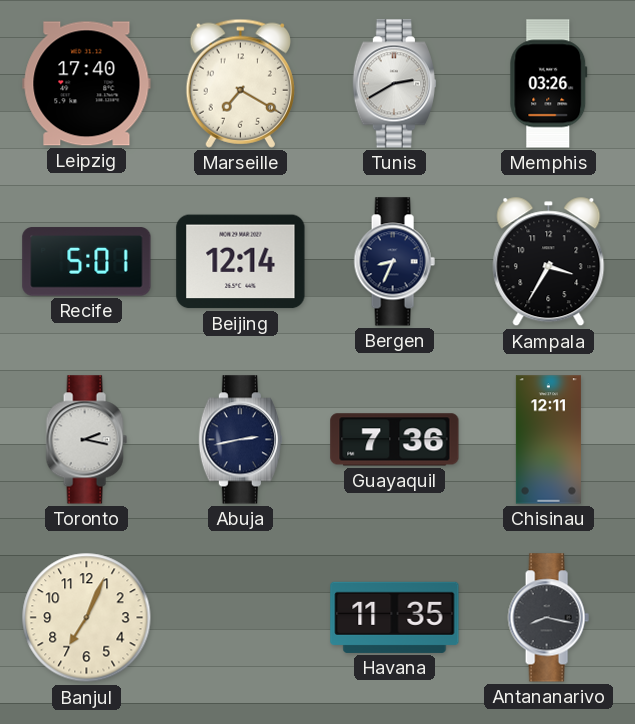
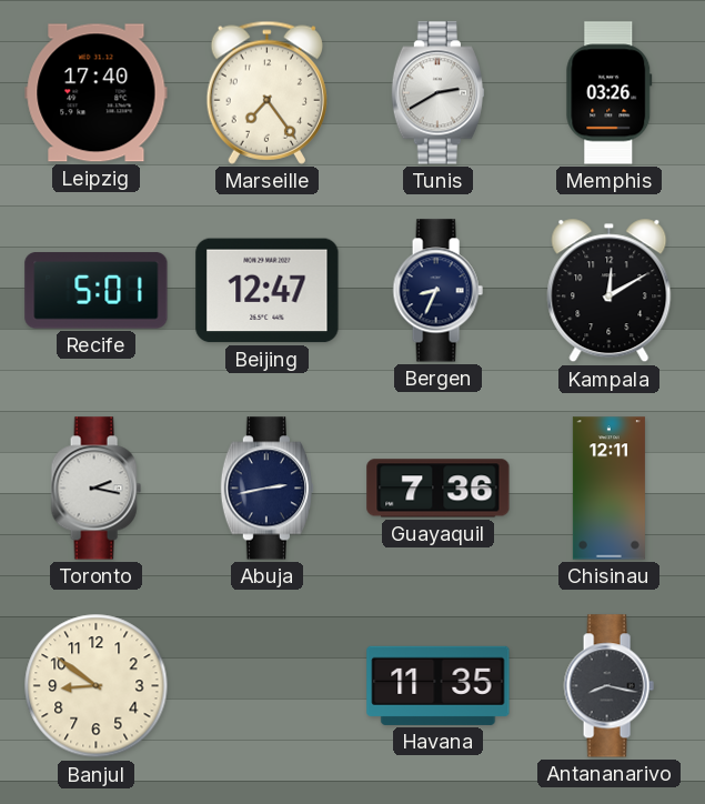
Marseille: 7:20 -> 7:24 (266, 92)
Beijing: 12:14 -> 12:47 (268, 291)
Kampala: 3:35 -> 12:10 (610, 291)
Banjul: 7:04 -> 8:51 (97, 686)
